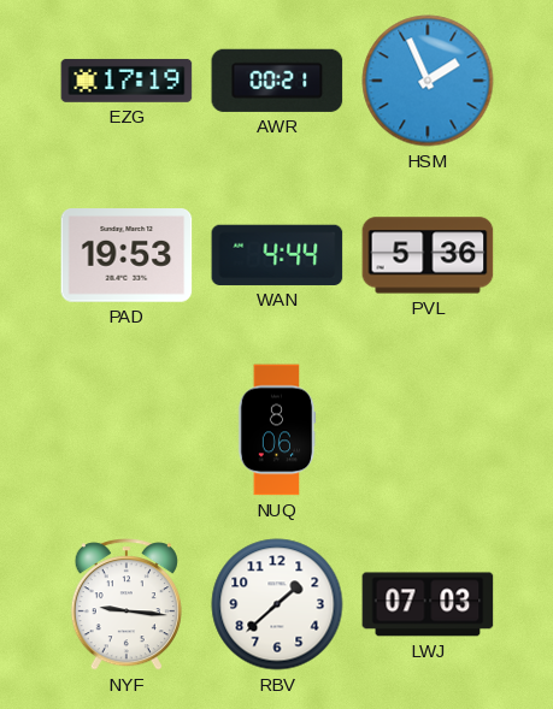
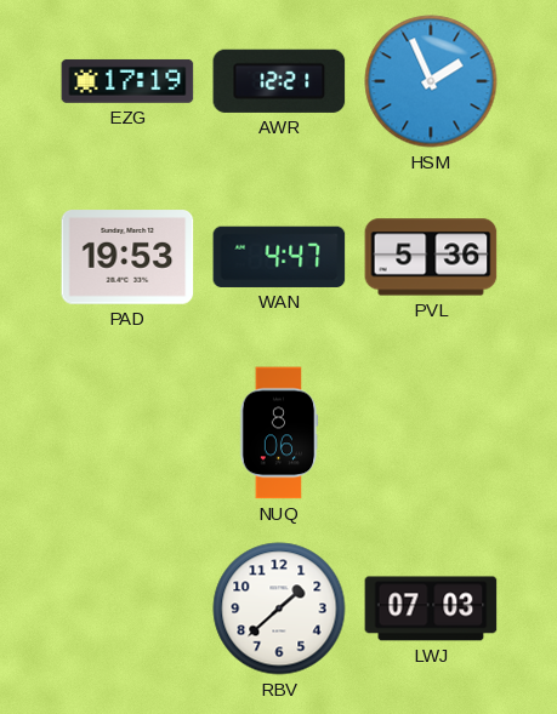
AWR: 00:21 -> 12:21 (279, 81)
WAN: 4:44 -> 4:47 (279, 257)
NYF: 9:16 -> none (127, 604)
